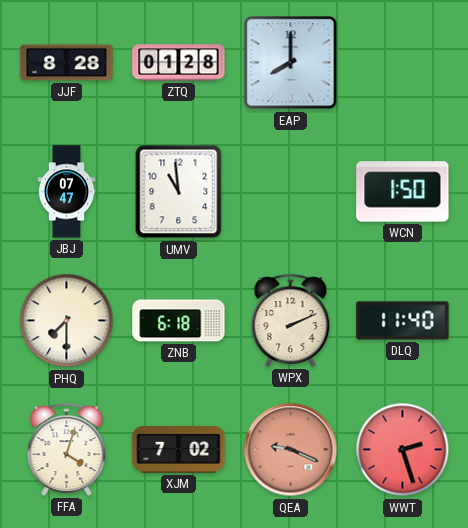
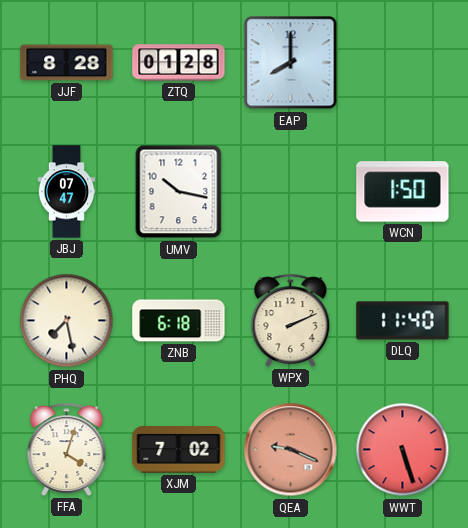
UMV: 10:59 -> 10:17 (179, 192)
PHQ: 7:30 -> 7:28 (67, 321)
WWT: 2:27 -> 5:27 (403, 450)
